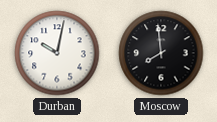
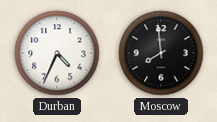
Durban: 10:02 -> 4:34 (57, 53)
